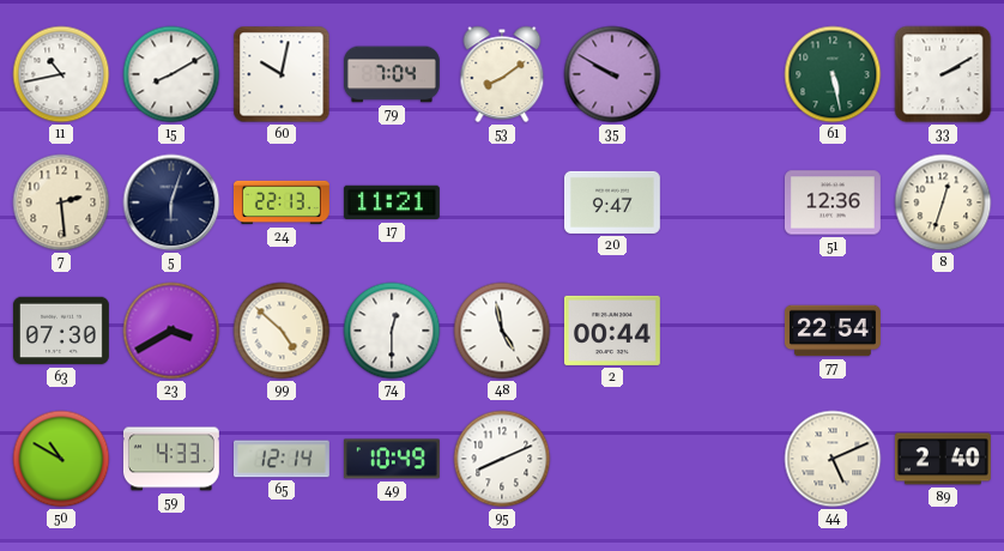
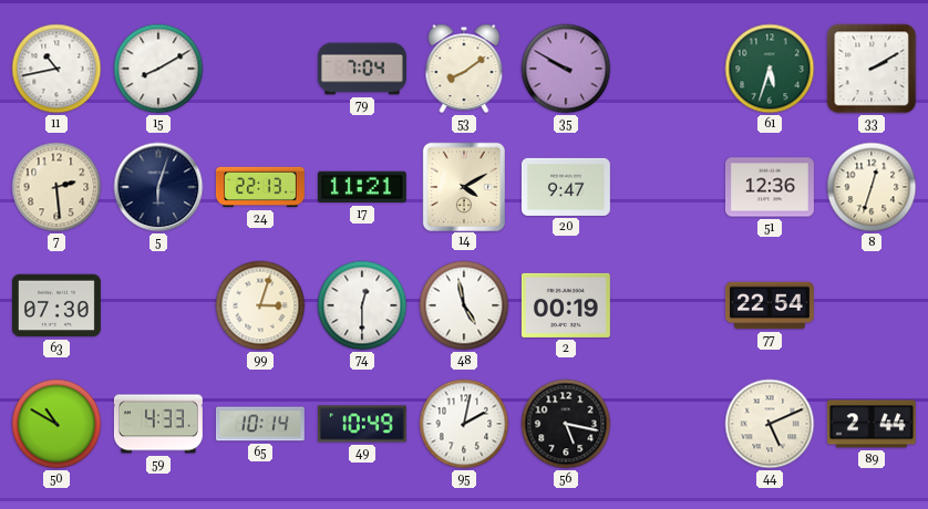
60: 10:02 -> none (282, 74)
61: 5:28 -> 5:33 (770, 69)
14: none -> 4:10 (463, 186)
23: 3:40 -> none (171, 331)
99: 4:52 -> 3:03 (260, 305)
2: 00:44 -> 00:19 (566, 305)
65: 12:14 -> 10:14 (260, 424)
95: 8:11 -> 2:02 (464, 424)
56: none -> 5:17 (566, 424)
89: 2:40 -> 2:44 (872, 424)
